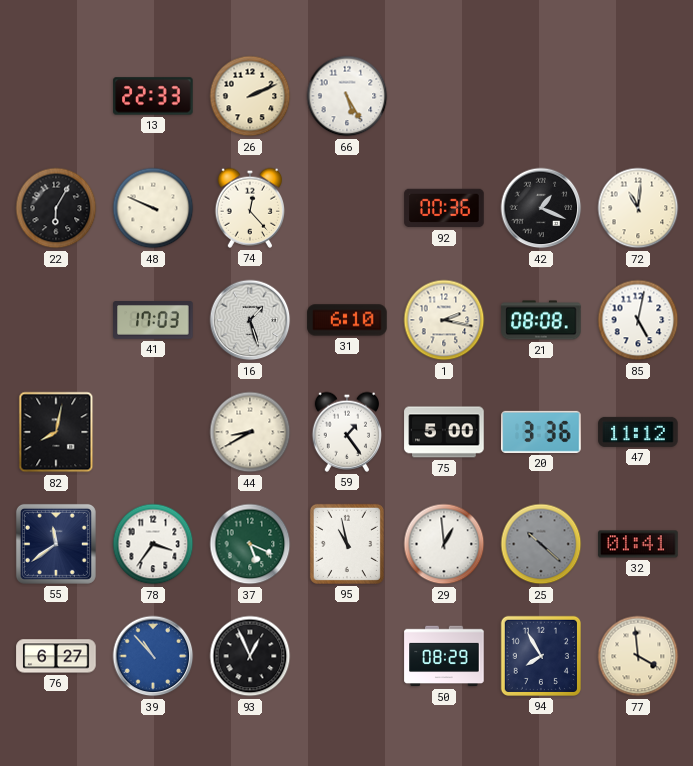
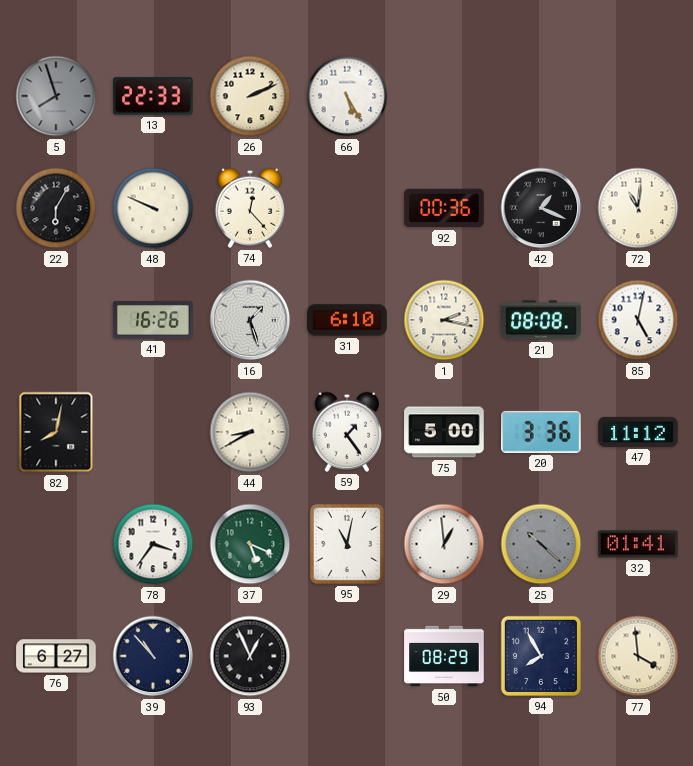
5: none -> 7:57 (56, 96)
41: 17:03 -> 16:26 (153, 320)
55: 11:39 -> none (56, 544)
95: 10:58 -> 11:02 (347, 544)
39 dial: blue -> navy (153, 656)
